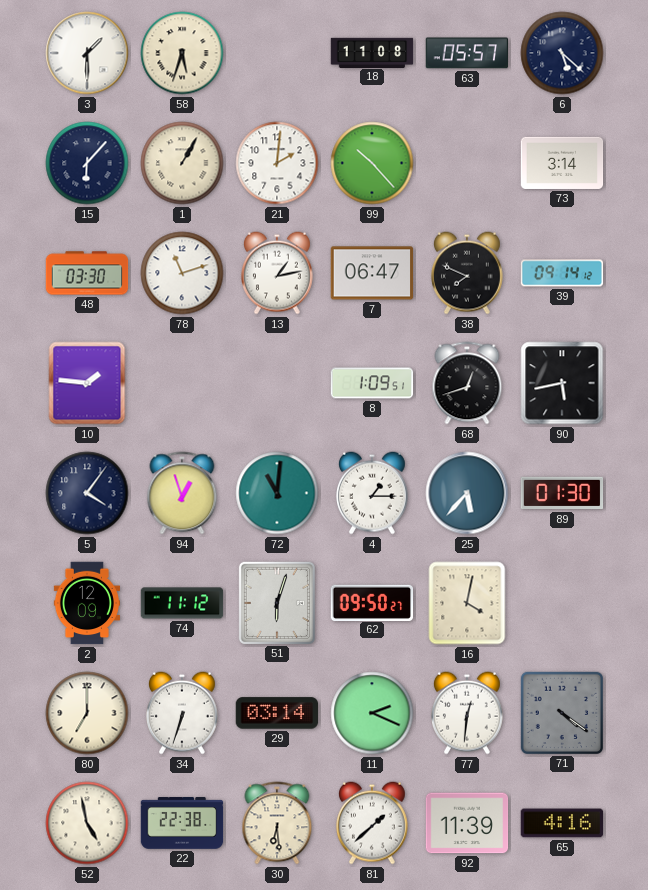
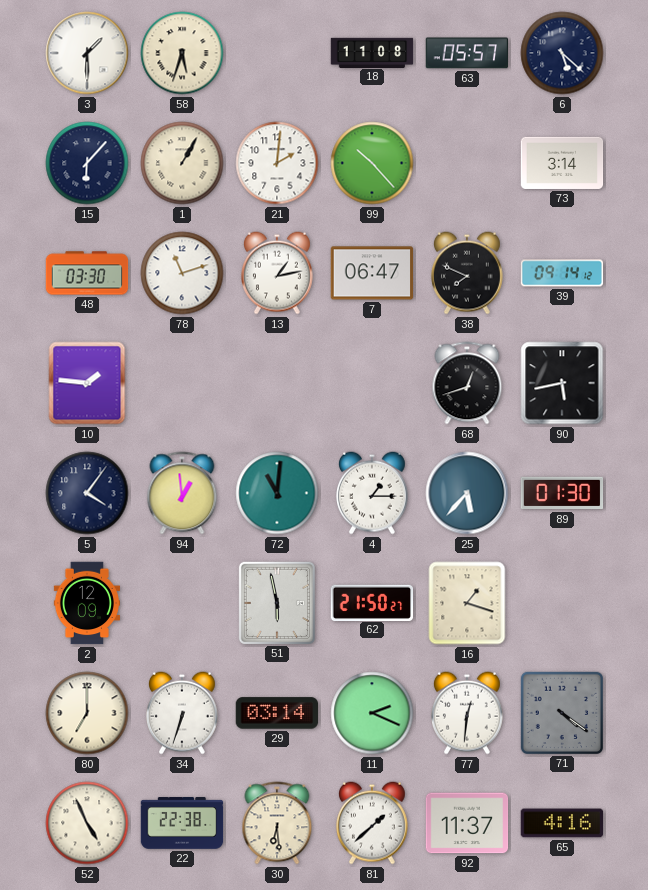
8: 1:09 -> none (372, 383)
94: 12:57 -> 12:59 (182, 493)
74: 11:12 -> none (182, 603)
51: 6:03 -> 5:58 (276, 602)
62: 09:50 -> 21:50 (372, 602)
16: 4:02 -> 1:18 (467, 603)
52: 4:58 -> 4:56 (87, 823)
92: 11:39 -> 11:37 (467, 823)
